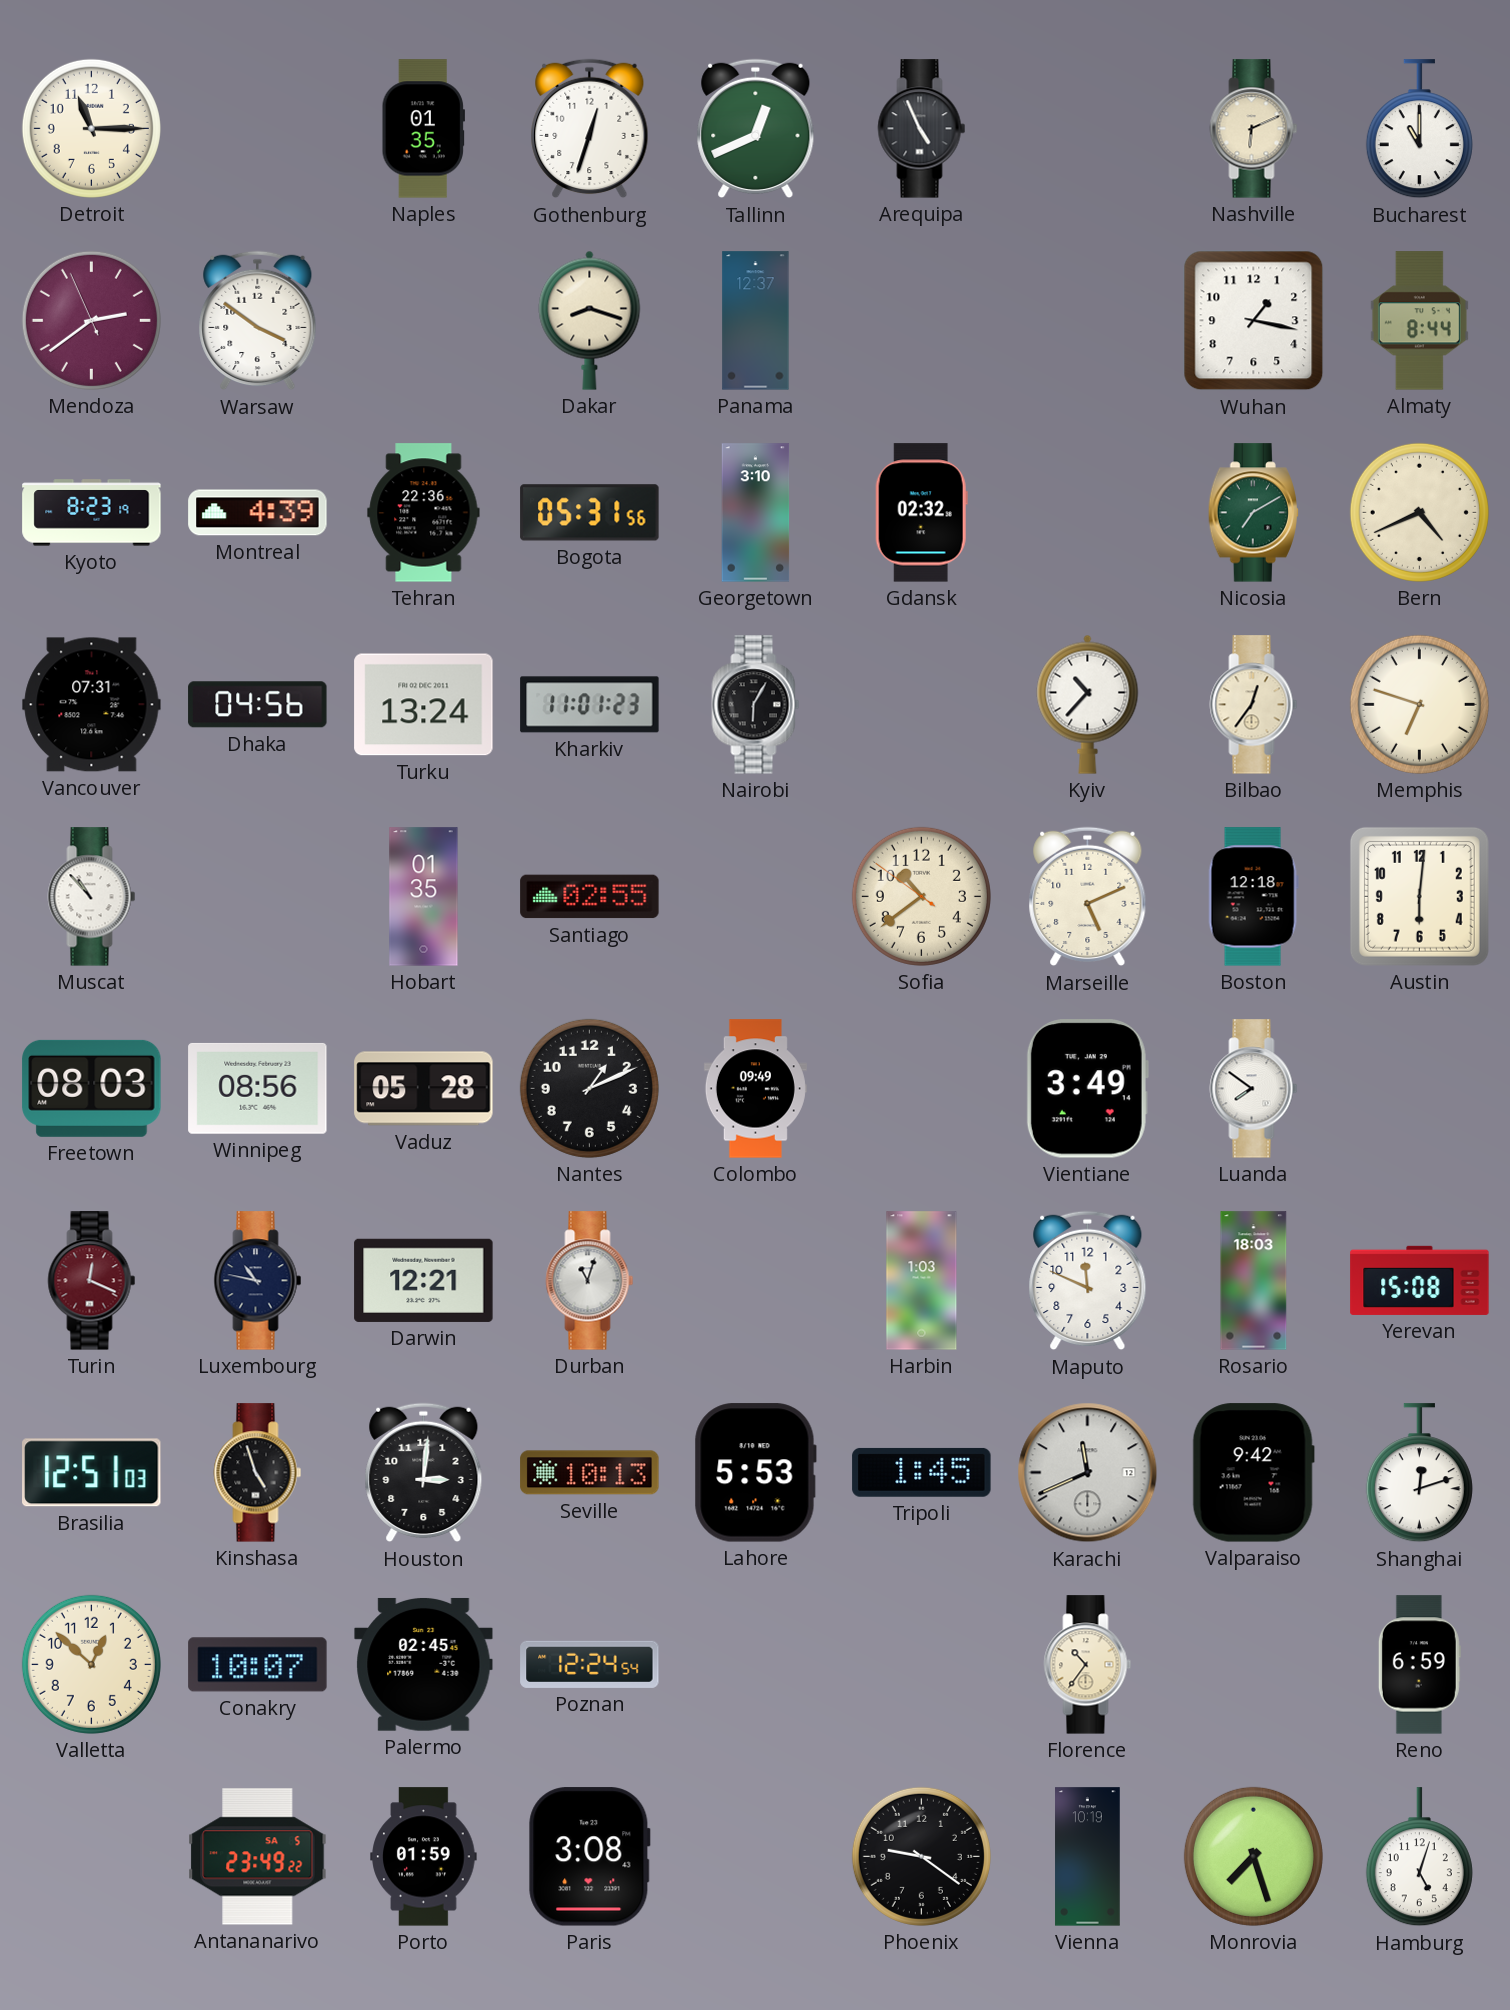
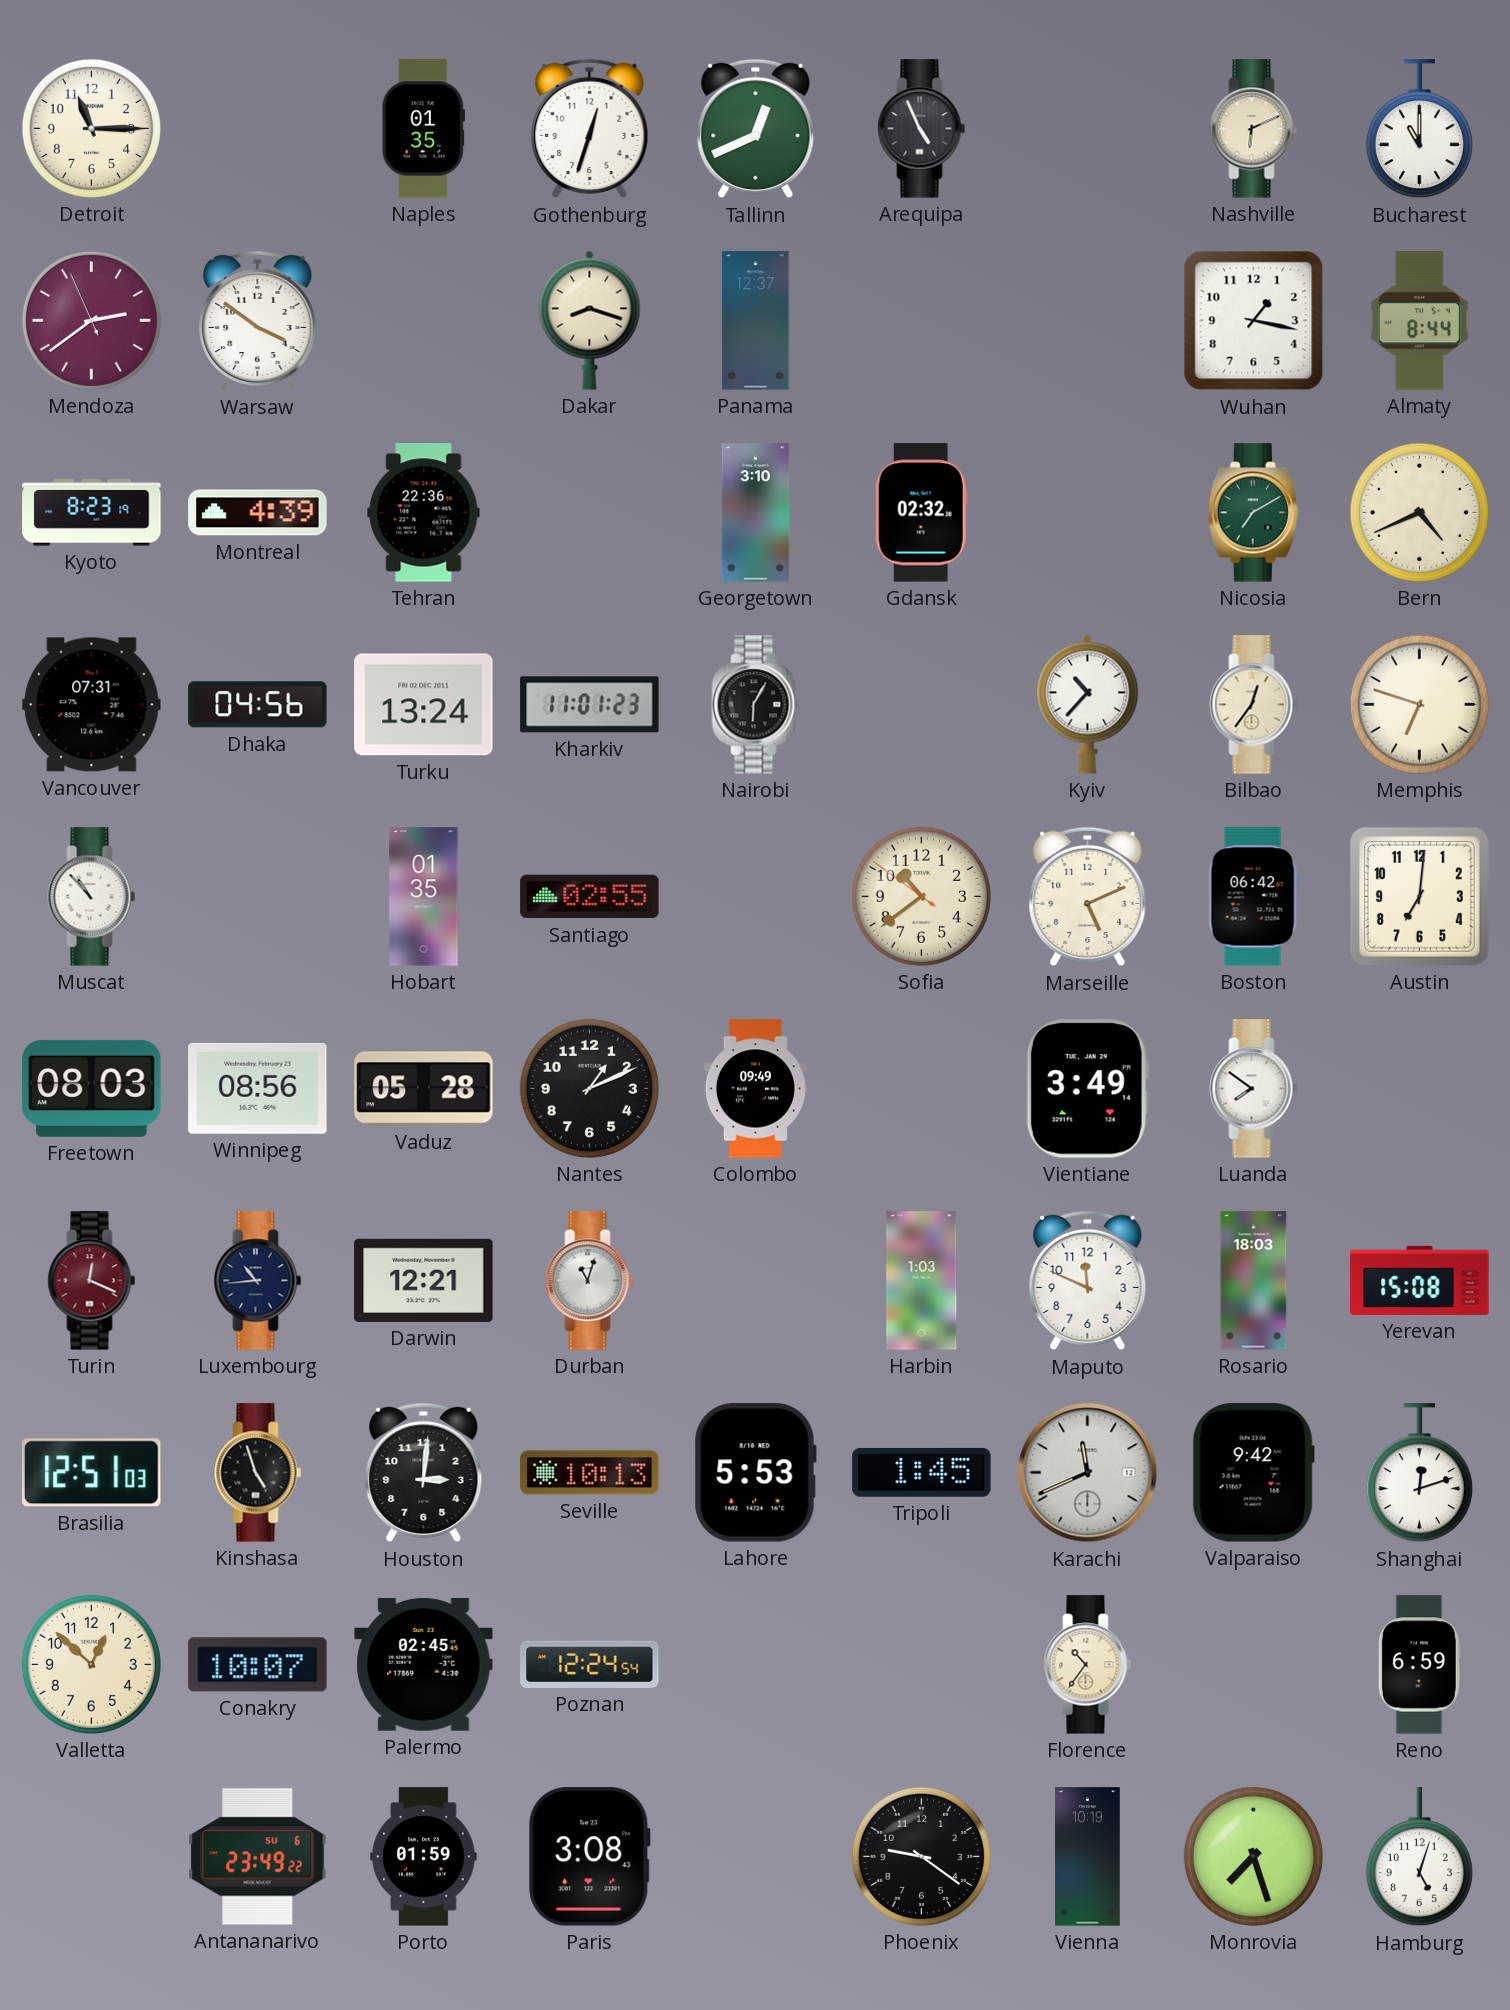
Bogota: 05:31 -> none (590, 513)
Boston: 12:18 -> 06:42 (1253, 897)
Austin: 6:01 -> 7:01 (1419, 896)
Luxembourg: 10:47 -> 10:44 (258, 1281)
Antananarivo date: SA 5 -> SU 6 (258, 1857)
